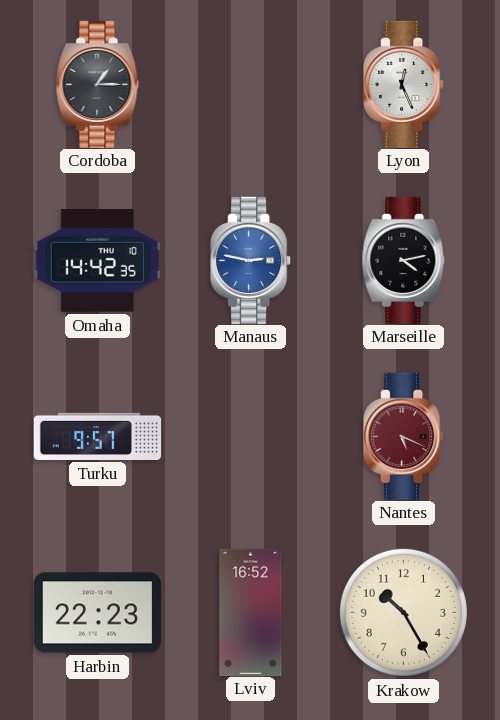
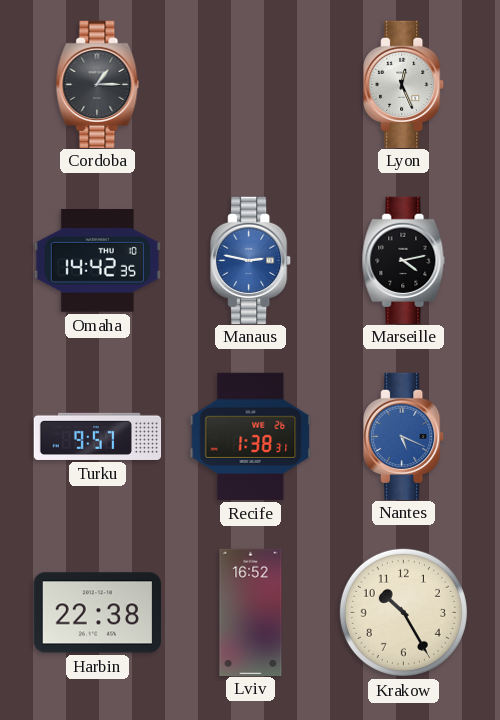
Recife: none -> 1:38 (251, 436)
Nantes dial: burgundy -> blue (404, 436)
Harbin: 22:23 -> 22:38 (97, 613)
